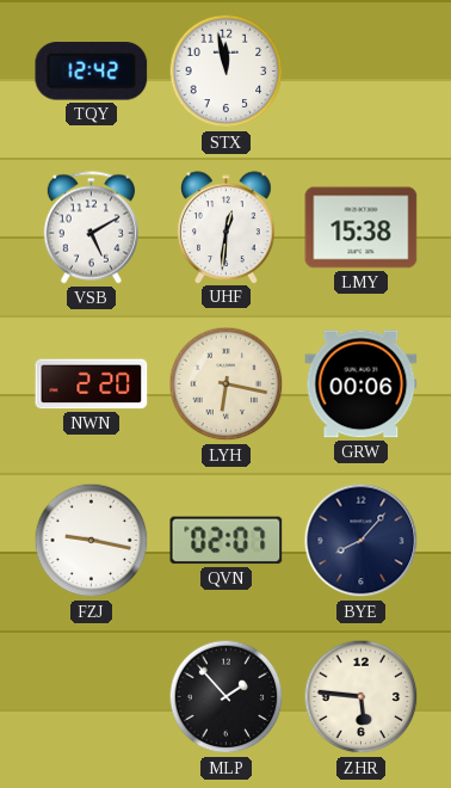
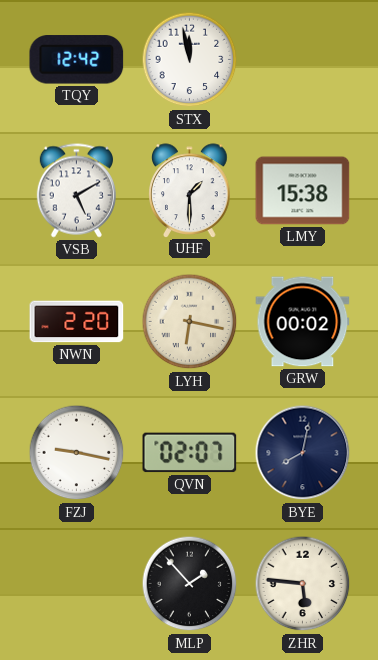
UHF: 12:31 -> 1:30 (190, 190)
GRW: 00:06 -> 00:02 (303, 322)
BYE: 8:07 -> 8:02 (303, 453)
